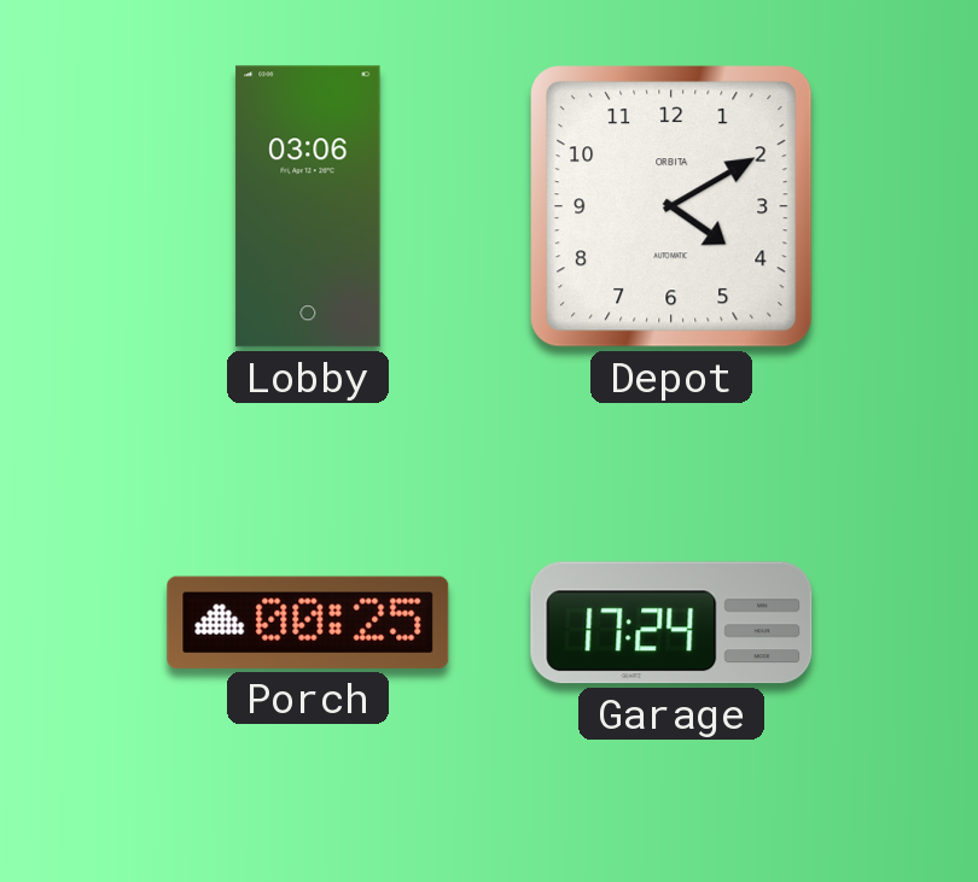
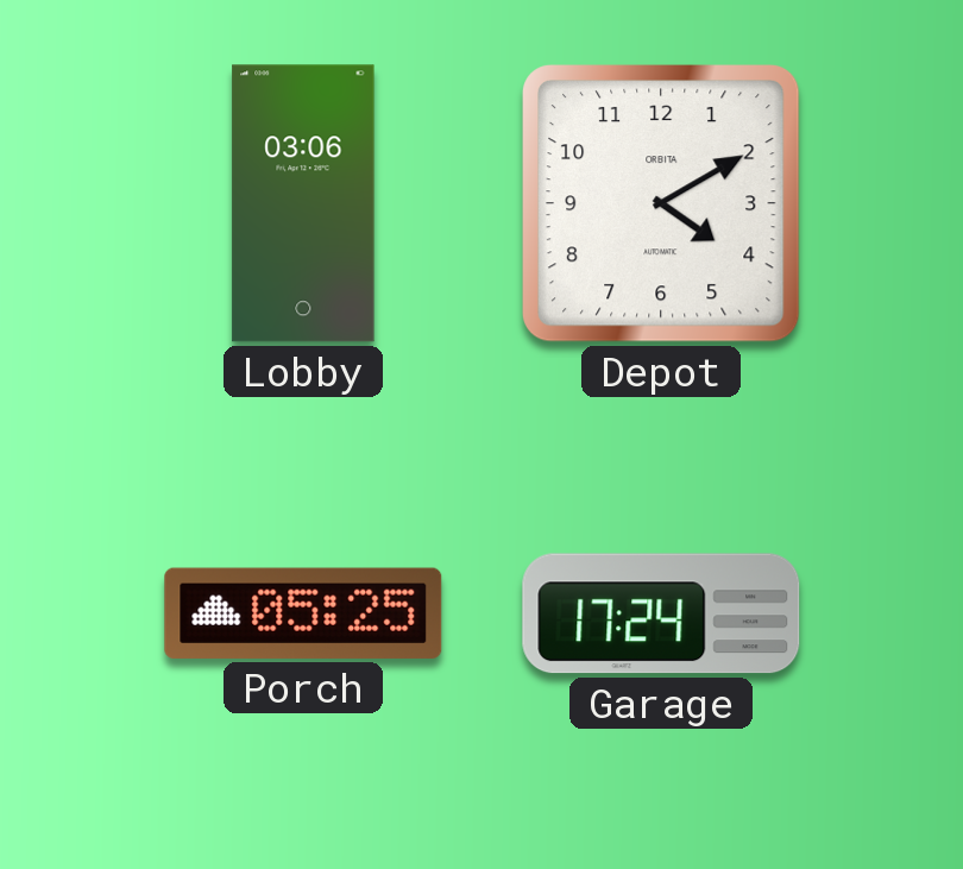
Porch: 00:25 -> 05:25 (303, 613)
